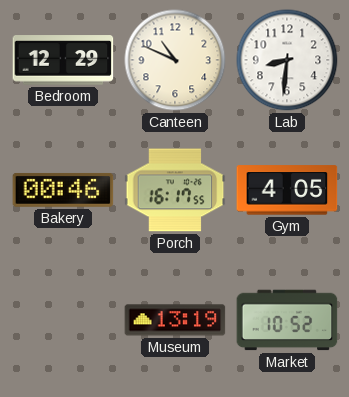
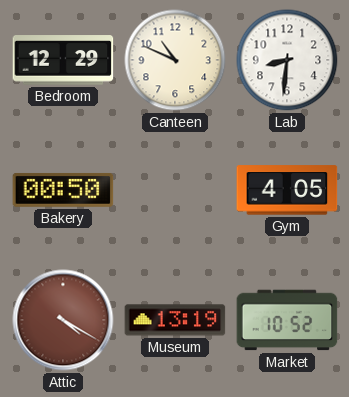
Bakery: 00:46 -> 00:50 (63, 190)
Porch: 16:17 -> none (175, 190)
Attic: none -> 4:20 (63, 320)
